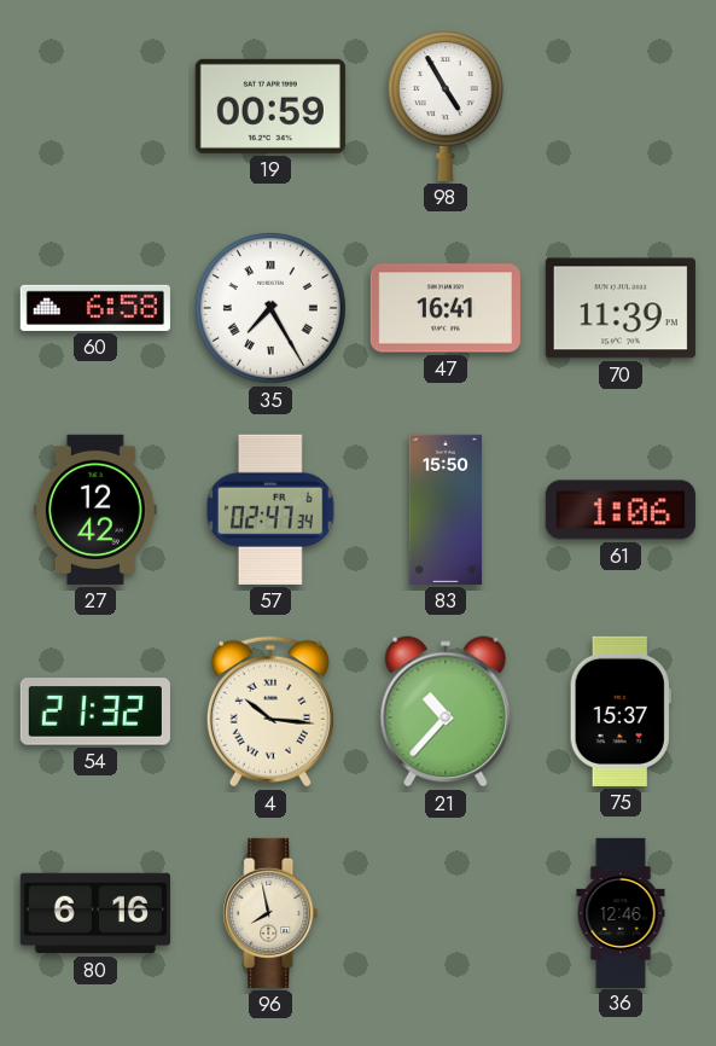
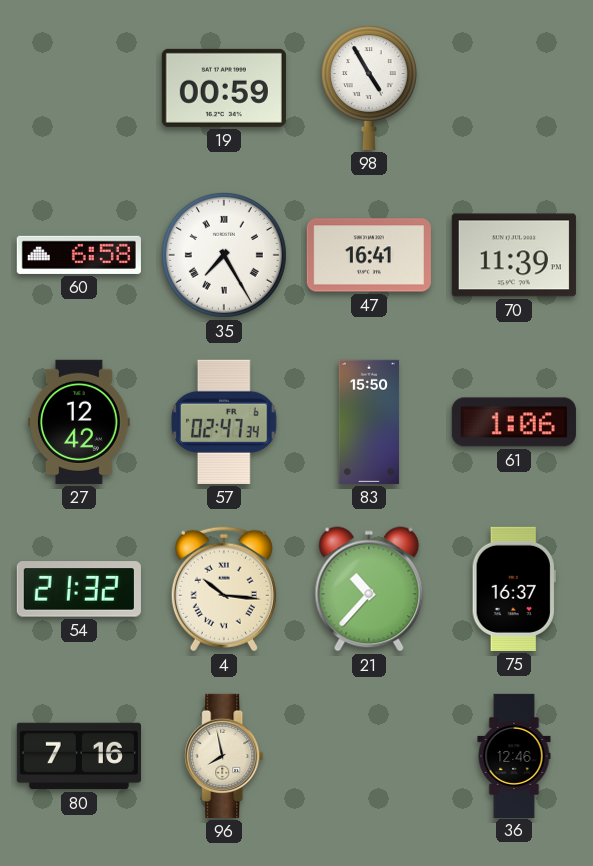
75: 15:37 -> 16:37 (514, 589)
80: 6:16 -> 7:16 (79, 756)
